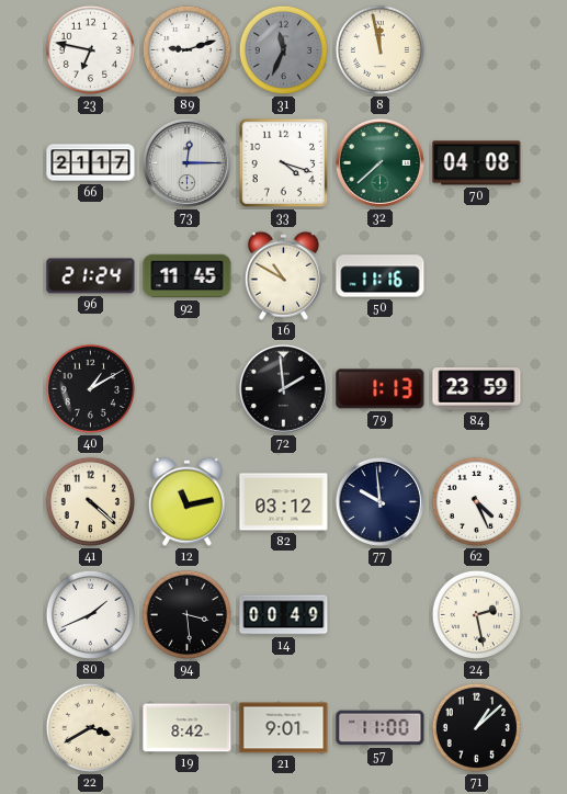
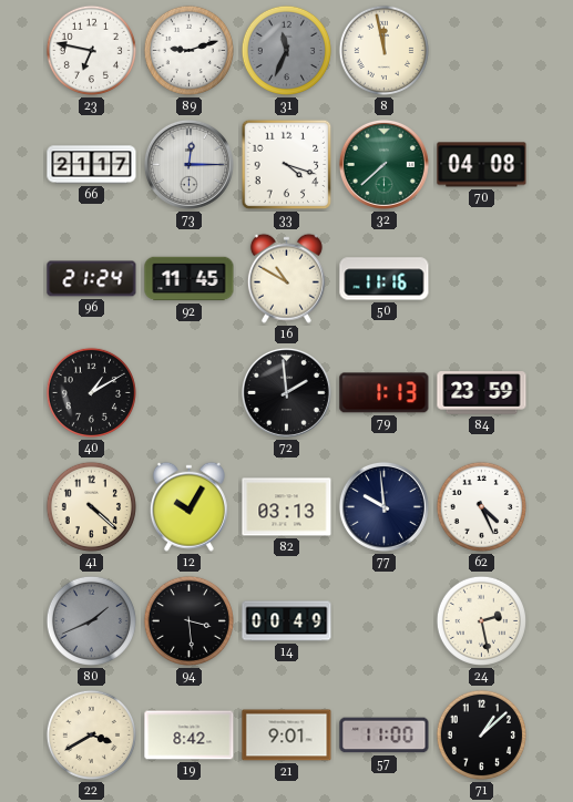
12: 11:13 -> 10:05 (188, 506)
82: 03:12 -> 03:13 (287, 507)
80 dial: white -> grey (91, 620)
